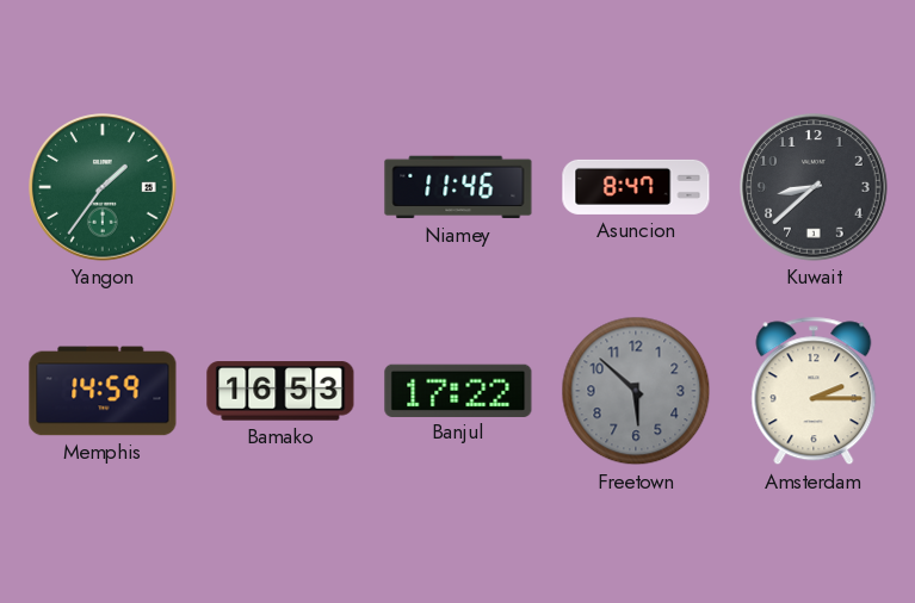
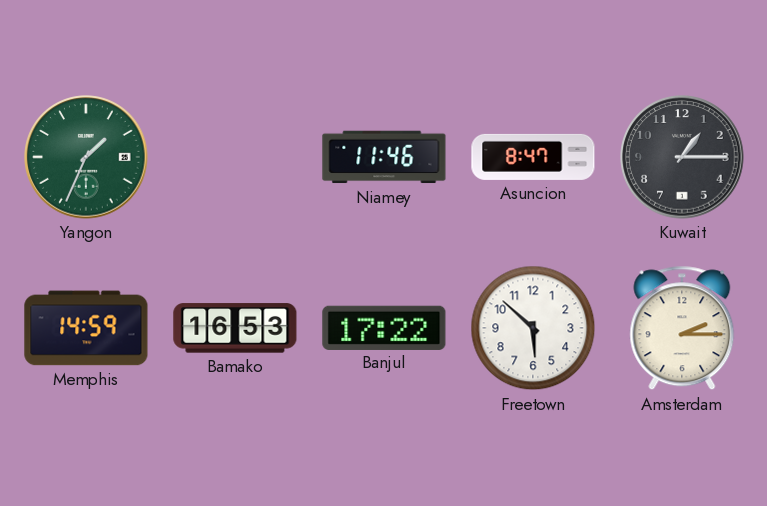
Yangon: 1:36 -> 1:34 (86, 157)
Kuwait: 8:38 -> 1:15 (682, 157)
Freetown dial: grey -> white (533, 328)
